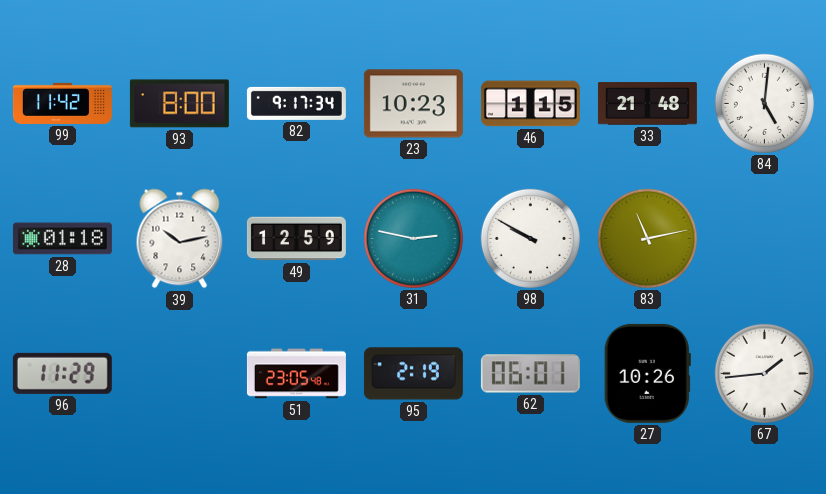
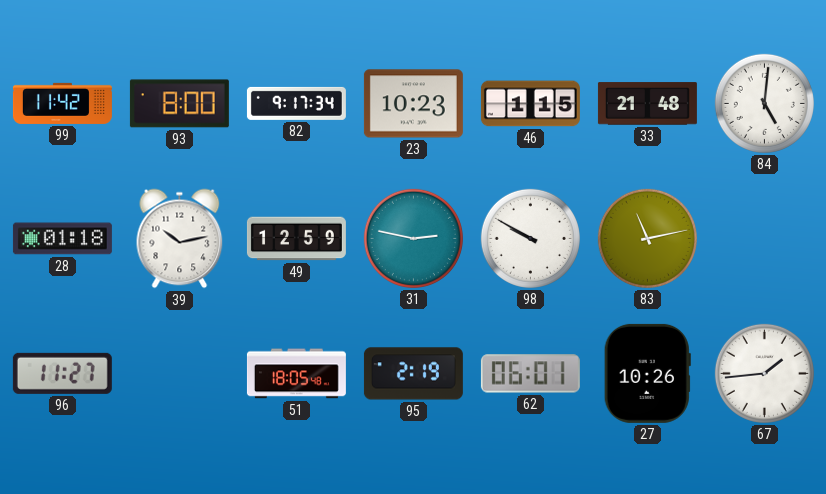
96: 11:29 -> 11:27 (62, 373)
51: 23:05 -> 18:05 (296, 374)
